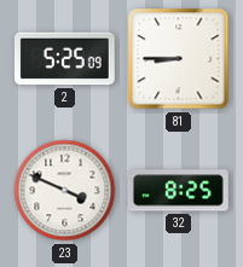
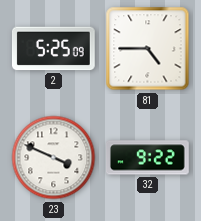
81: 8:45 -> 4:45 (148, 49)
32: 8:25 -> 9:22 (147, 158)
